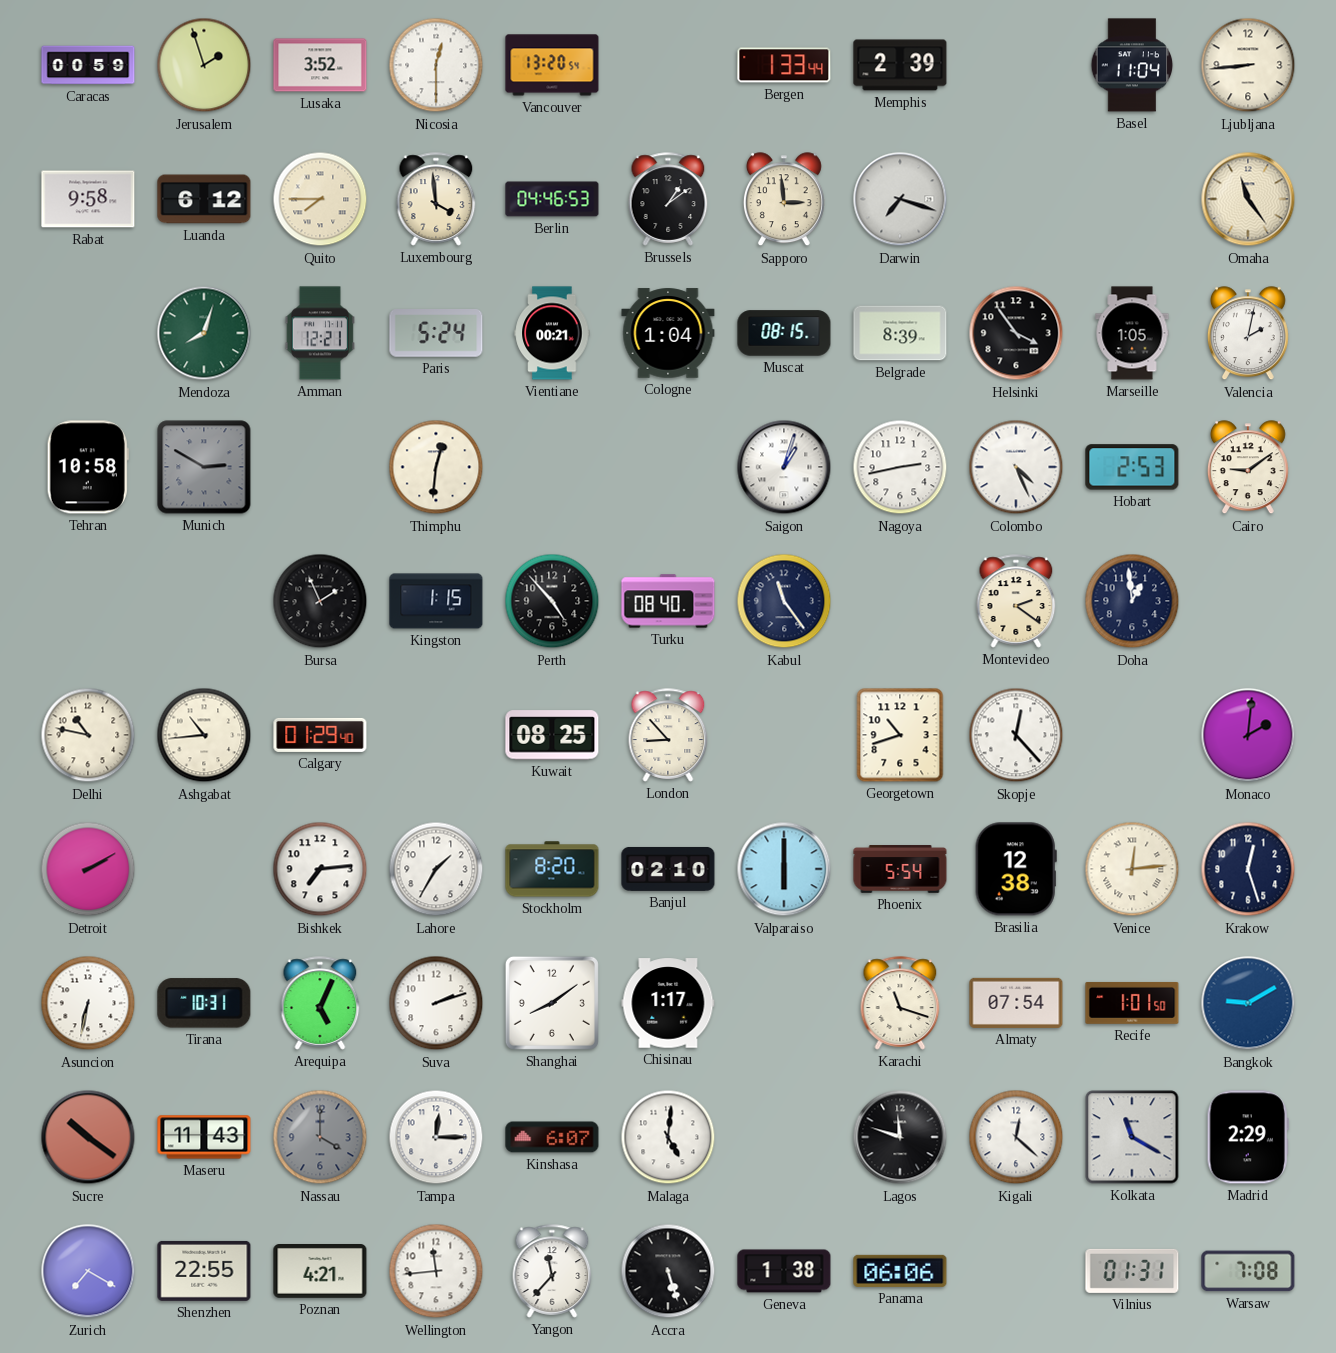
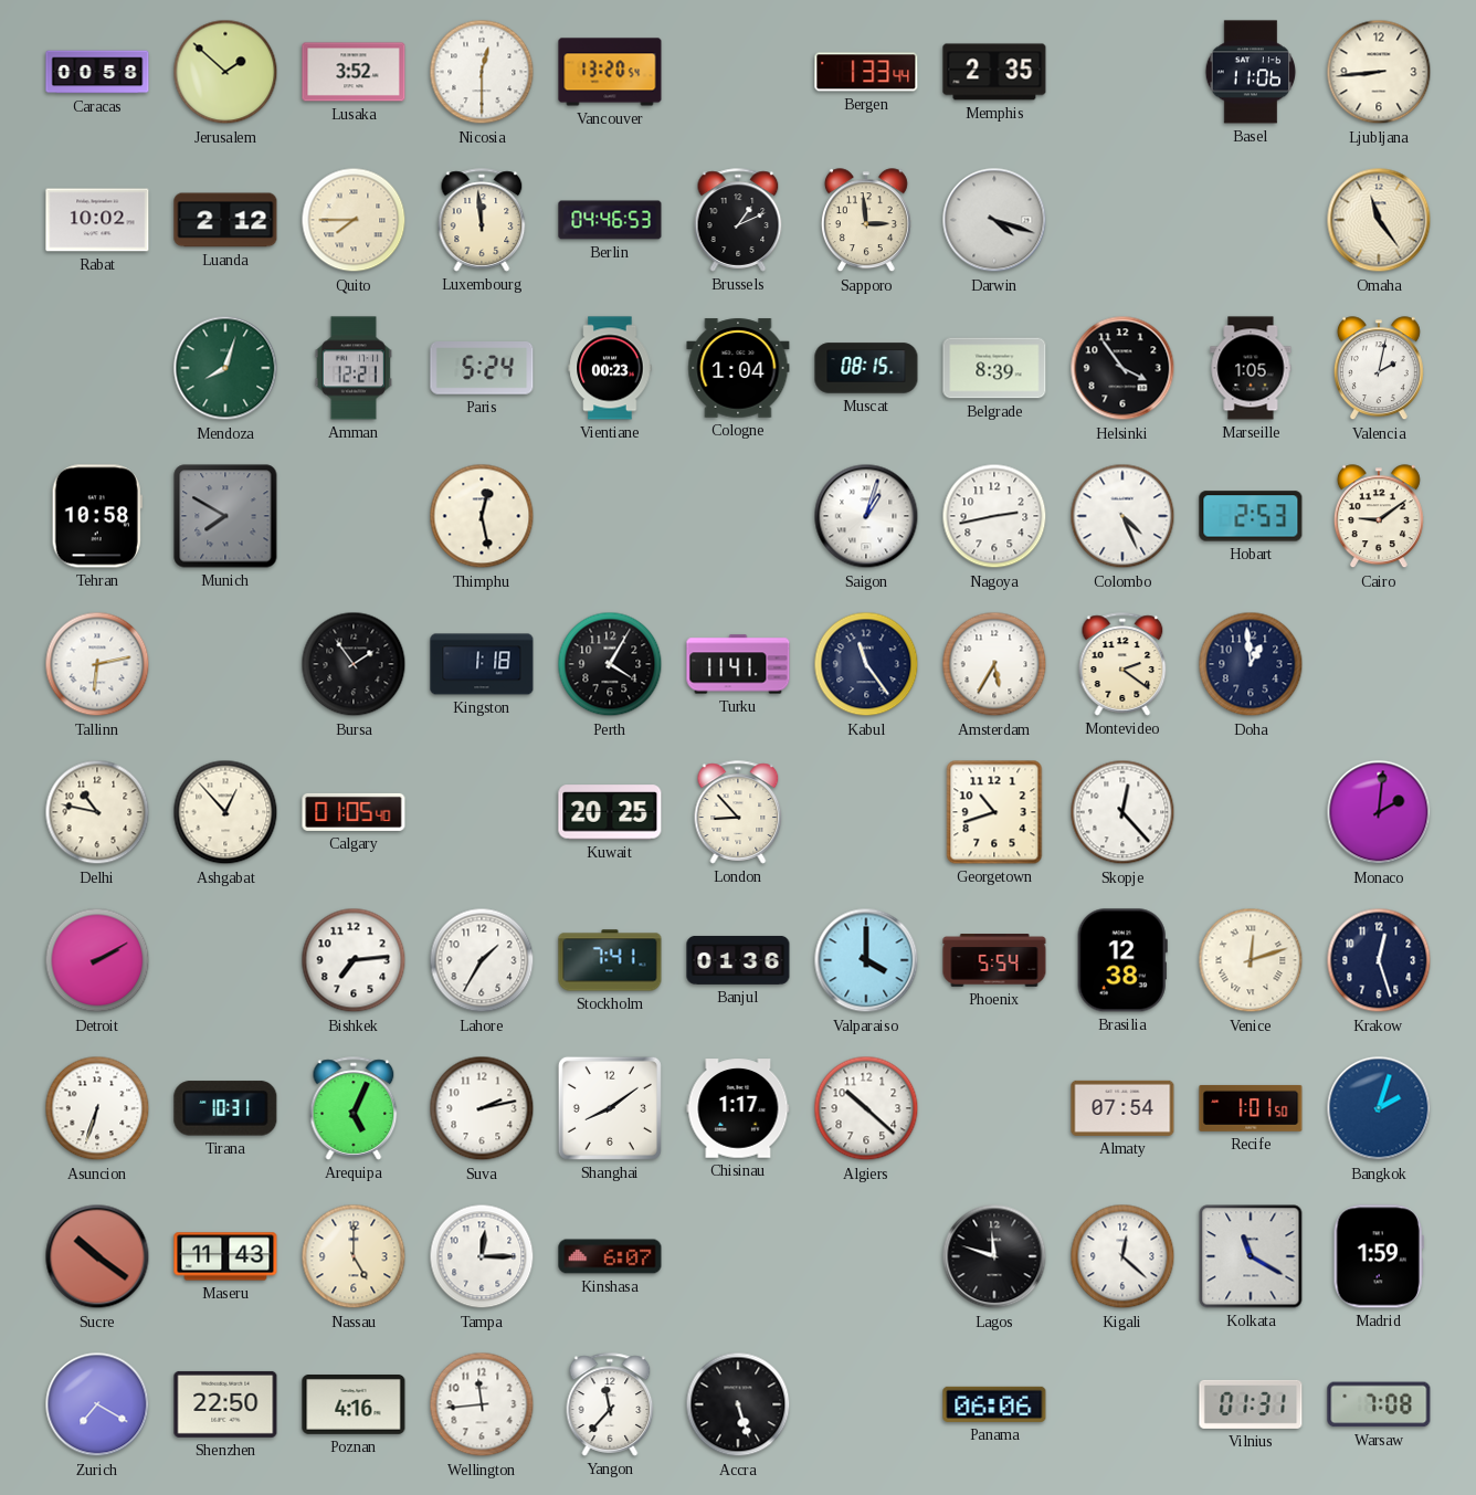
Caracas: 00:59 -> 00:58 (97, 72)
Jerusalem: 1:57 -> 1:52 (225, 72)
Memphis: 2:39 -> 2:35 (994, 72)
Basel: 11:04 -> 11:06 (1251, 72)
Rabat: 9:58 -> 10:02 (97, 220)
Luanda: 6:12 -> 2:12 (225, 220)
Luxembourg: 3:59 -> 11:59 (482, 220)
Brussels: 1:09 -> 1:11 (738, 220)
Darwin: 7:18 -> 4:18 (994, 220)
Vientiane: 00:21 -> 00:23 (610, 368)
Munich: 2:50 -> 7:50 (225, 516)
Thimphu: 12:31 -> 12:28 (482, 516)
Tallinn: none -> 6:13 (97, 664)
Bursa: 1:56 -> 1:54 (354, 664)
Kingston: 1:15 -> 1:18 (482, 664)
Perth: 4:53 -> 4:05 (610, 664)
Turku: 08:40 -> 11:41 (738, 664)
Amsterdam: none -> 5:35 (994, 664)
Ashgabat: 10:44 -> 12:53 (225, 812)
Calgary: 01:29 -> 01:05 (354, 812)
Kuwait: 08:25 -> 20:25 (610, 812)
Stockholm: 8:20 -> 7:41 (610, 960)
Banjul: 02:10 -> 01:36 (738, 960)
Valparaiso: 6:00 -> 4:00 (866, 960)
Venice: 12:14 -> 12:12 (1251, 960)
Asuncion: 6:32 -> 6:33 (97, 1108)
Suva: 2:12 -> 2:13 (482, 1108)
Algiers: none -> 10:22 (866, 1108)
Karachi: 11:18 -> none (900, 1003)
Bangkok: 9:10 -> 2:03 (1379, 1108)
Nassau: 4:00 -> 5:00 (354, 1256)
Nassau dial: grey -> cream (354, 1256)
Malaga: 5:01 -> none (668, 1137)
Madrid: 2:29 -> 1:59 (1379, 1256)
Shenzhen: 22:55 -> 22:50 (225, 1404)
Poznan: 4:21 -> 4:16 (354, 1405)
Geneva: 1:38 -> none (784, 1271)
